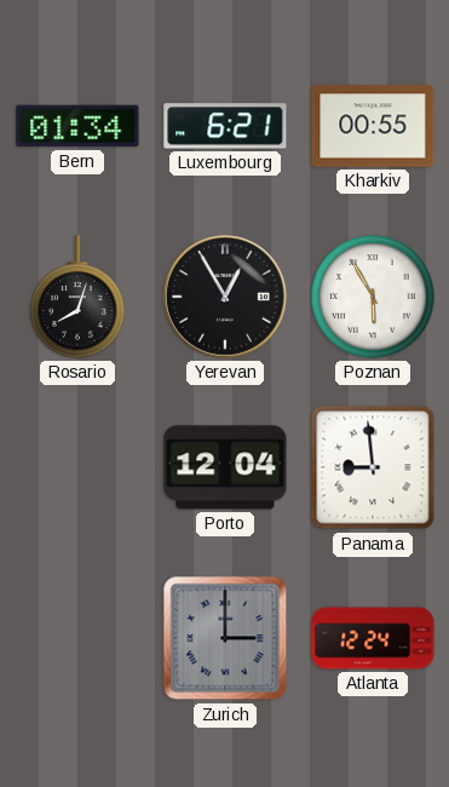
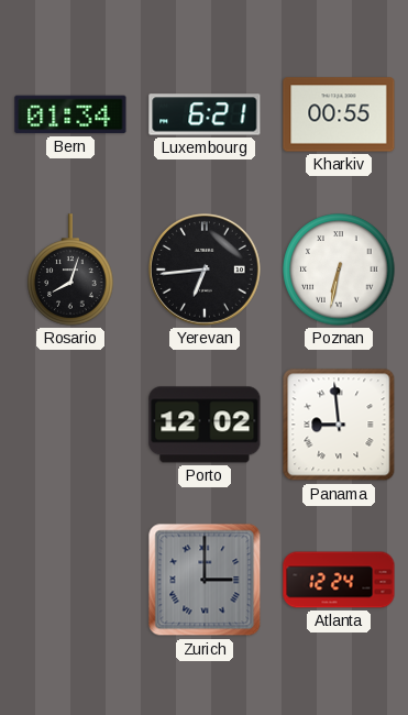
Yerevan: 12:55 -> 6:44 (205, 269)
Poznan: 5:55 -> 6:32 (339, 269)
Porto: 12:04 -> 12:02 (205, 425)
